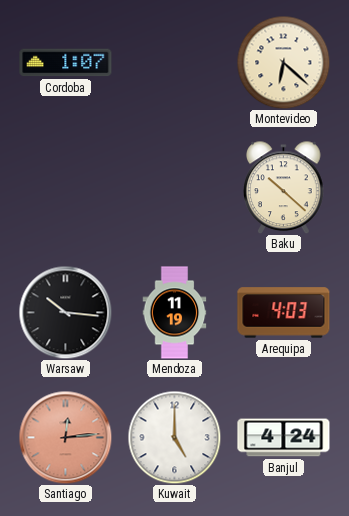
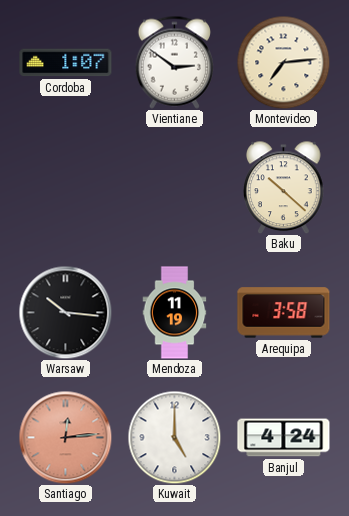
Vientiane: none -> 2:51 (174, 62)
Montevideo: 6:22 -> 7:14 (283, 62)
Arequipa: 4:03 -> 3:58 (284, 313)
